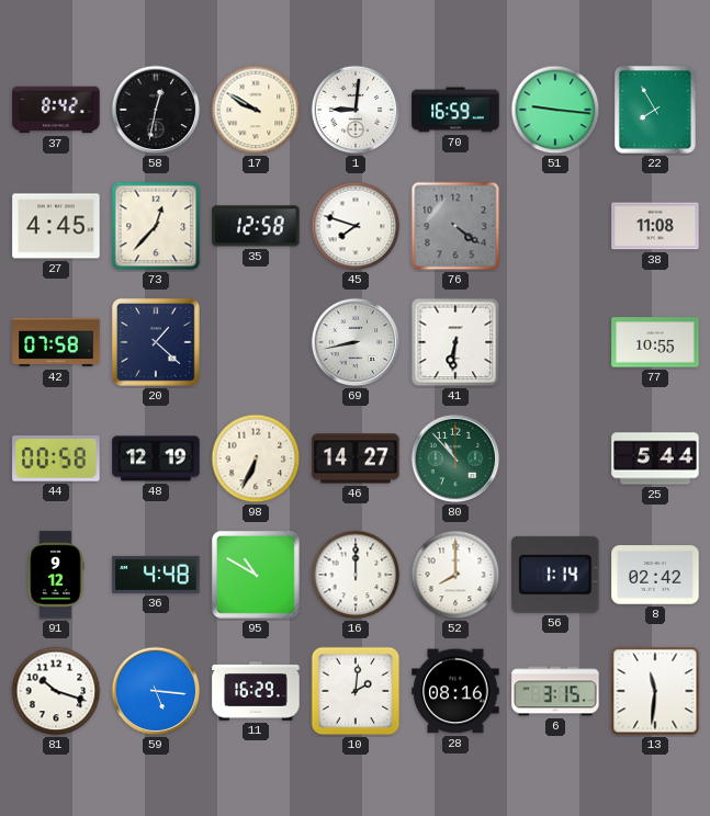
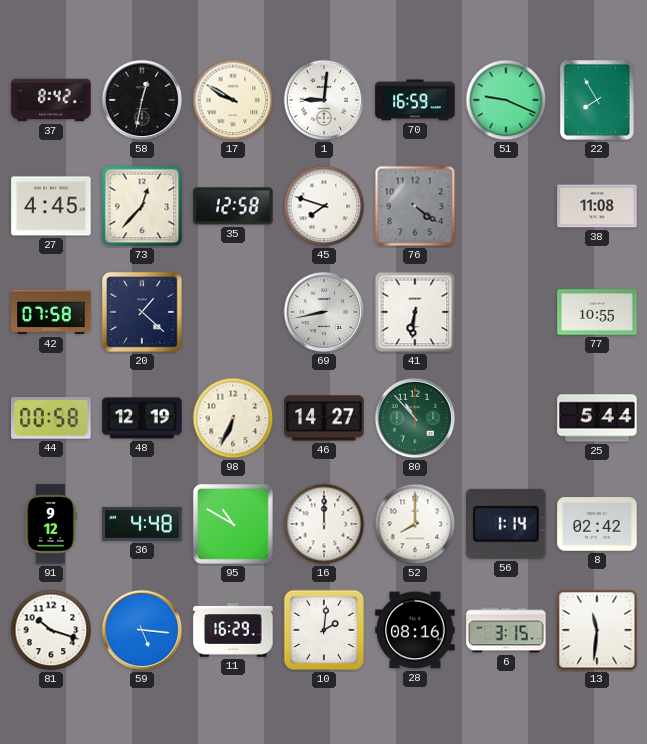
51: 9:16 -> 9:19 (506, 100)
